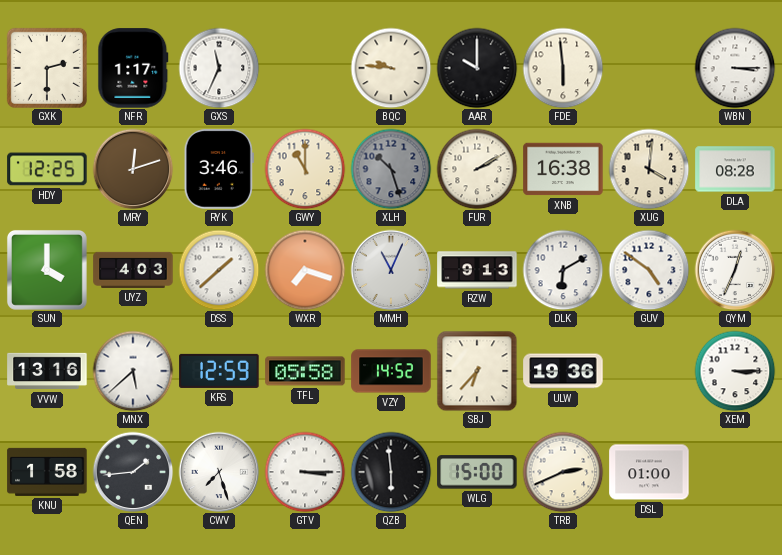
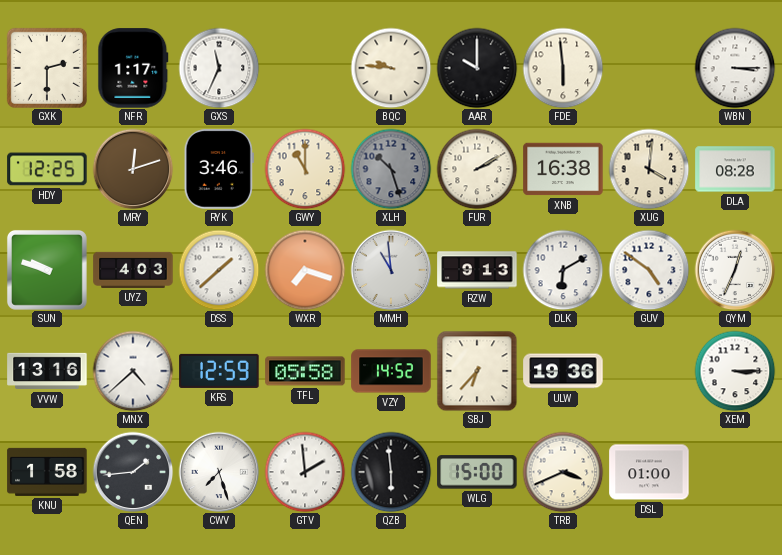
SUN: 4:00 -> 9:48 (47, 270)
MMH: 11:04 -> 10:59 (391, 270)
MNX: 5:38 -> 4:38 (133, 371)
GTV: 3:15 -> 1:59 (305, 472)
TRB: 2:41 -> 3:41 (563, 472)
